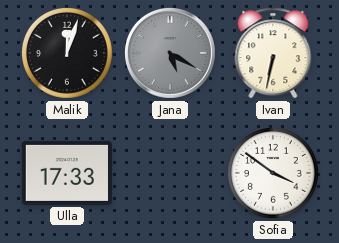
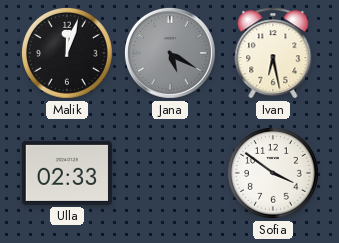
Ivan: 6:32 -> 6:28 (273, 53)
Ulla: 17:33 -> 02:33 (66, 173)
